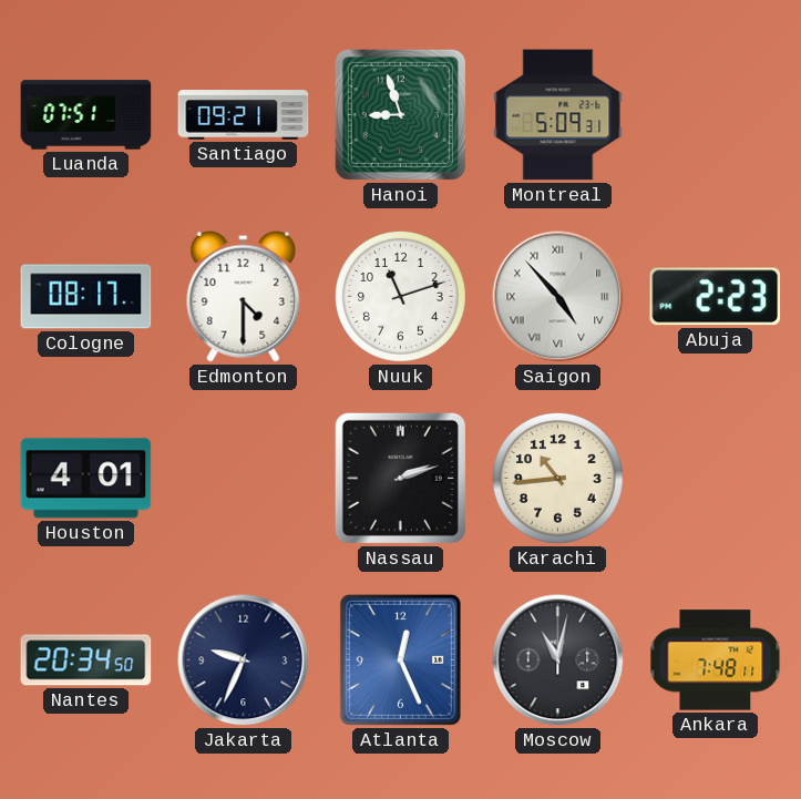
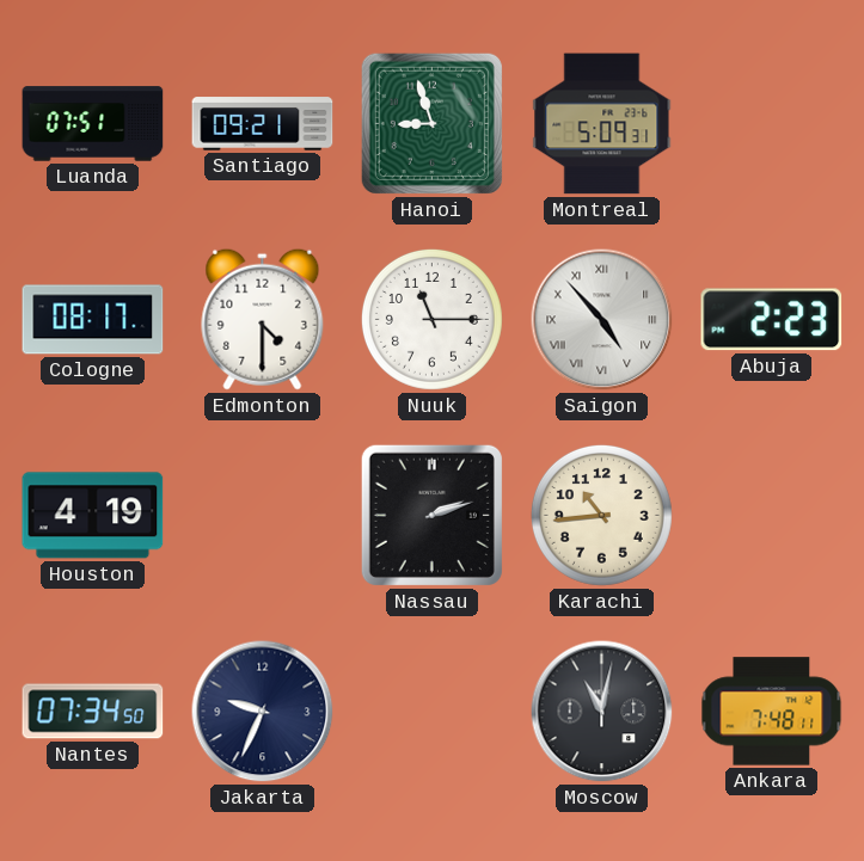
Nuuk: 11:12 -> 11:15 (431, 319)
Houston: 4:01 -> 4:19 (93, 516)
Nantes: 20:34 -> 07:34 (93, 712)
Atlanta: 12:26 -> none (400, 659)
